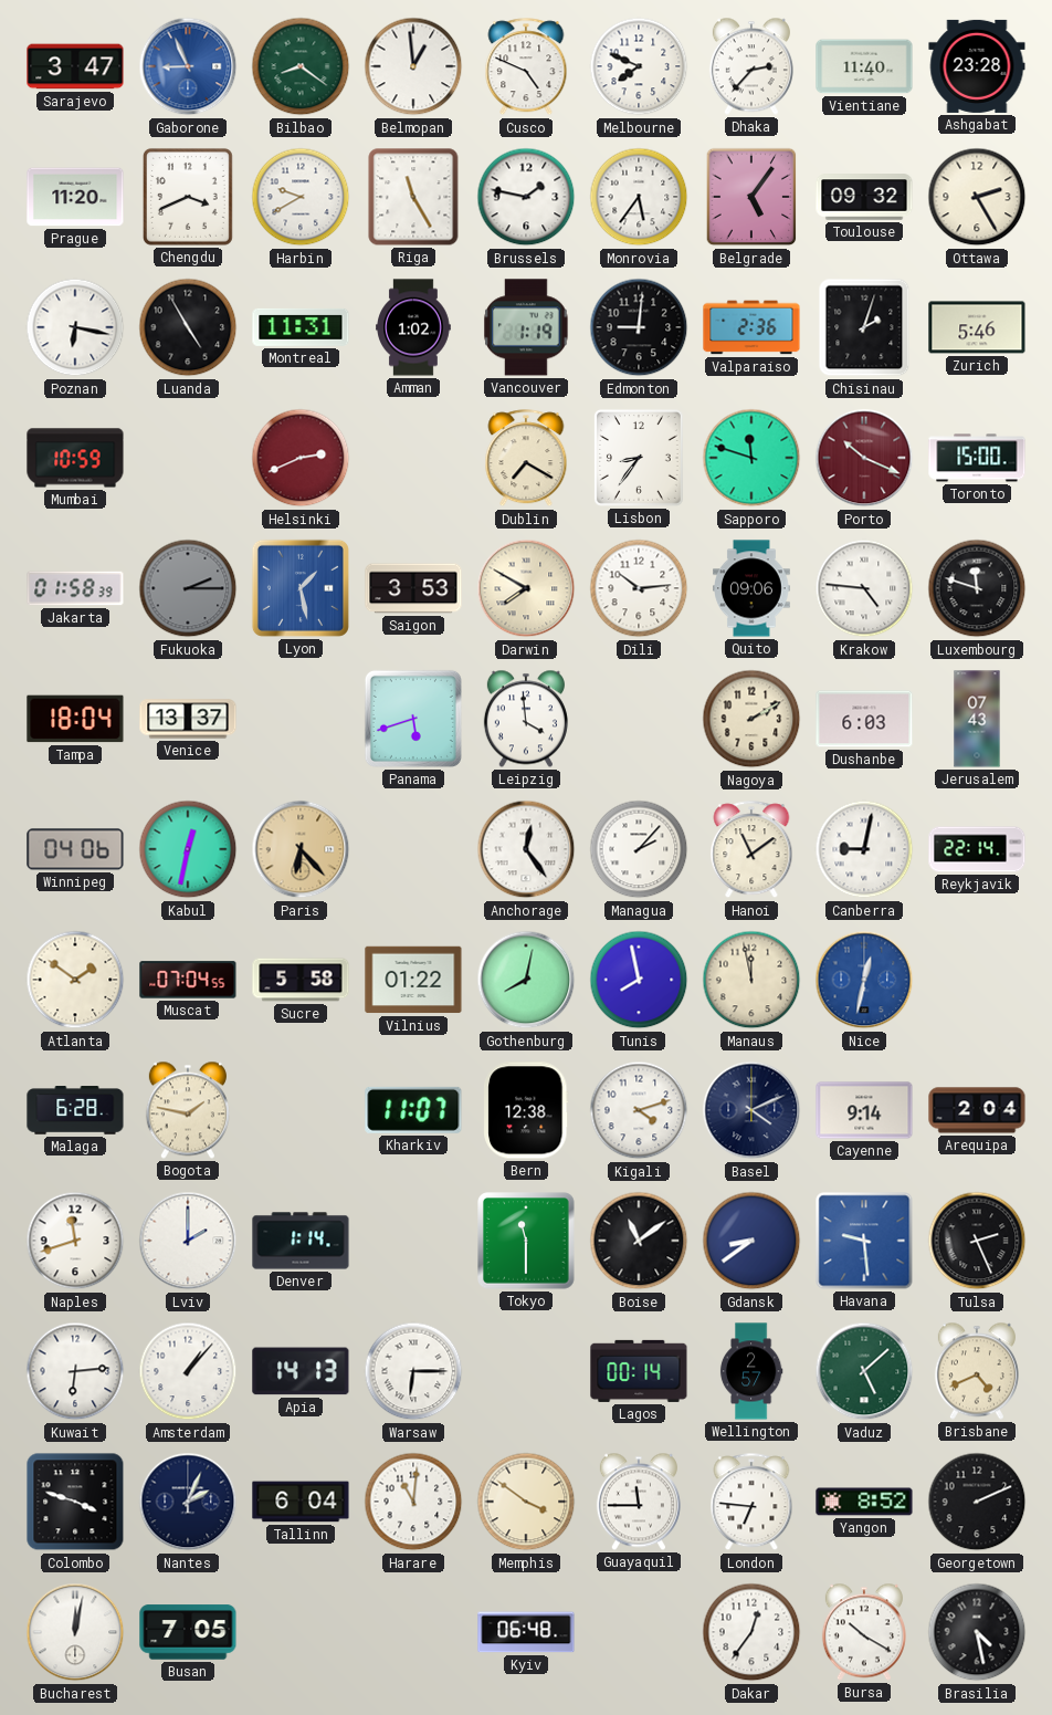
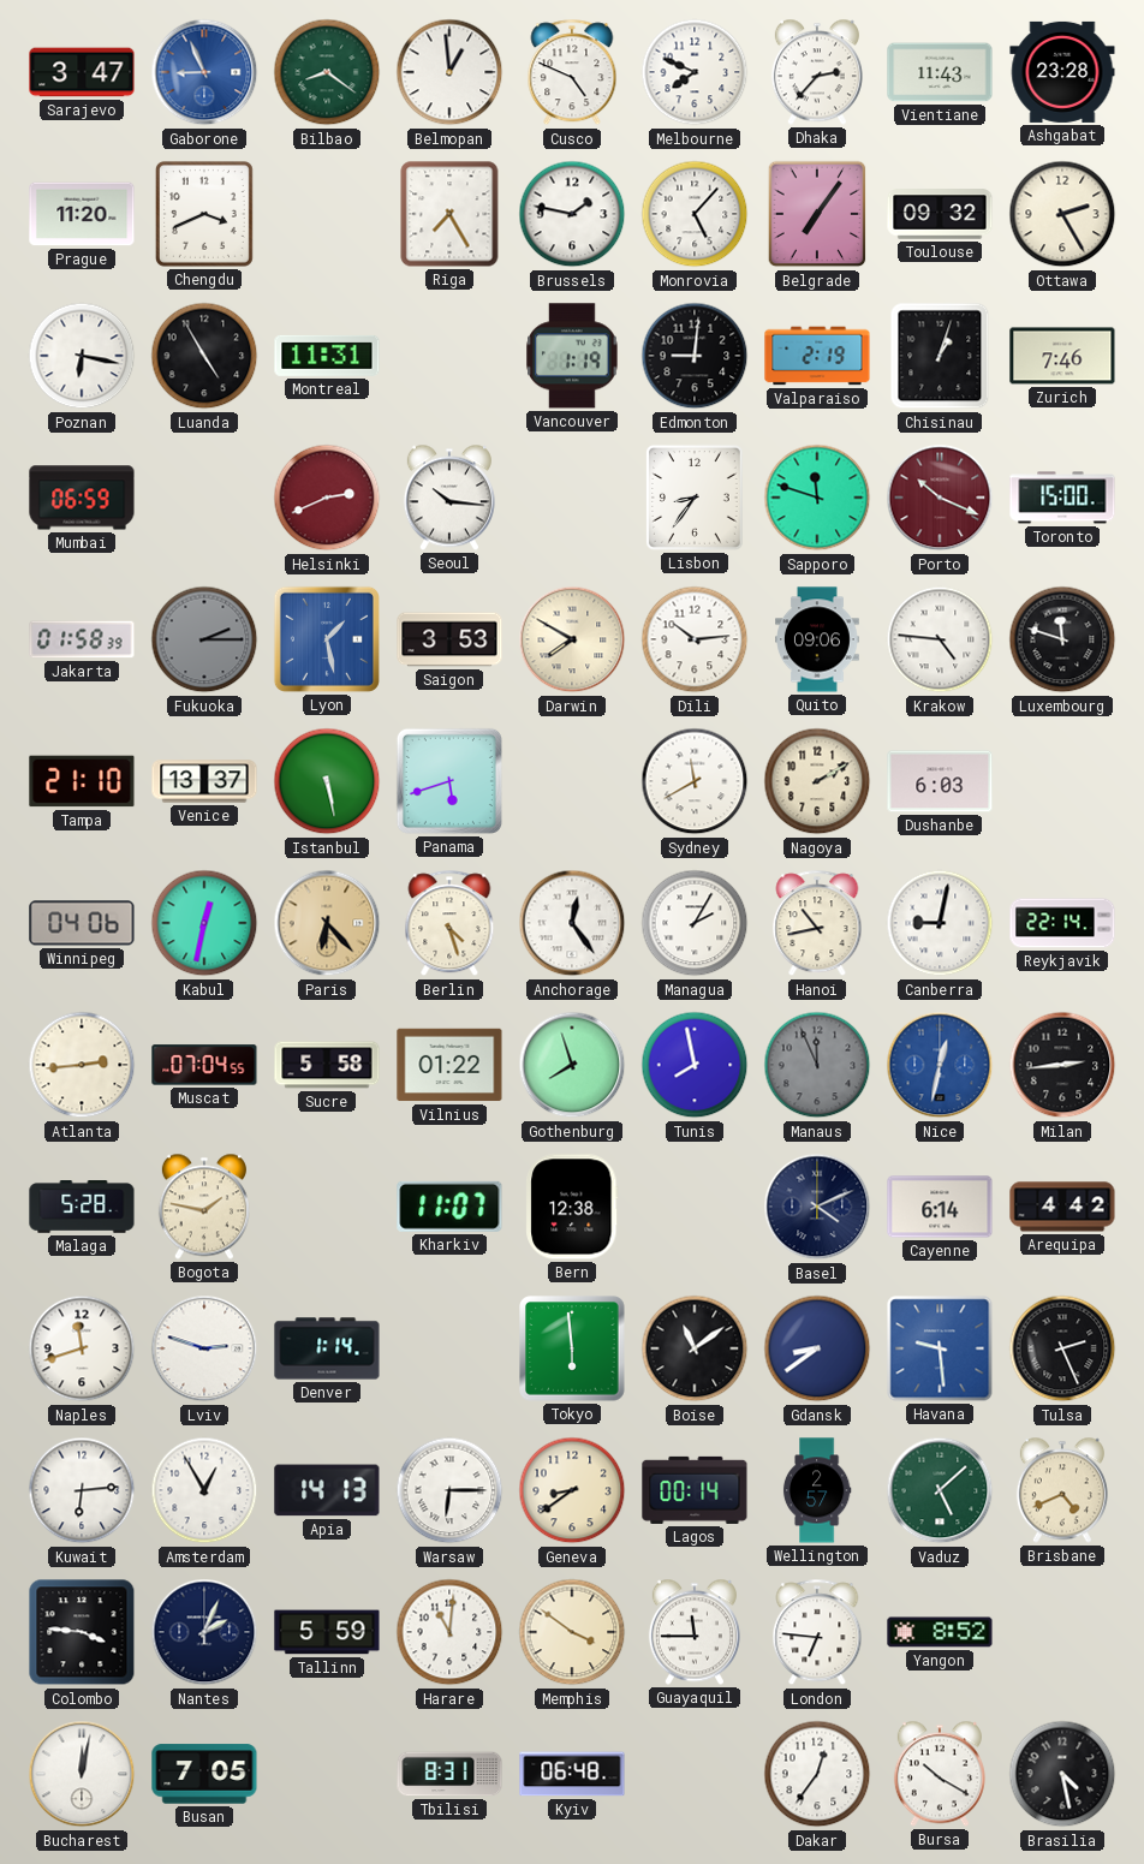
Vientiane: 11:40 -> 11:43 (940, 72)
Harbin: 9:40 -> none (301, 197)
Riga: 11:25 -> 7:25 (449, 214)
Monrovia: 5:36 -> 5:07 (695, 214)
Belgrade: 5:06 -> 7:06 (817, 214)
Amman: 1:02 -> none (414, 327)
Valparaiso: 2:36 -> 2:19 (817, 356)
Chisinau: 2:03 -> 1:03 (940, 356)
Zurich: 5:46 -> 7:46 (1062, 356)
Mumbai: 10:59 -> 06:59 (82, 498)
Seoul: none -> 10:16 (449, 498)
Dublin: 7:20 -> none (526, 459)
Tampa: 18:04 -> 21:10 (82, 781)
Istanbul: none -> 5:28 (327, 781)
Leipzig: 3:59 -> none (526, 719)
Sydney: none -> 11:40 (695, 781)
Jerusalem: 07:43 -> none (977, 719)
Berlin: none -> 4:27 (449, 924)
Managua: 2:07 -> 2:05 (695, 923)
Hanoi: 11:09 -> 10:43 (817, 924)
Atlanta: 1:51 -> 2:44 (82, 1065)
Gothenburg: 8:02 -> 7:57 (572, 1065)
Manaus: 11:58 -> 11:56 (817, 1065)
Manaus dial: cream -> grey (817, 1065)
Milan: none -> 2:44 (1062, 1065)
Malaga: 6:28 -> 5:28 (82, 1207)
Kigali: 4:12 -> none (639, 1110)
Cayenne: 9:14 -> 6:14 (940, 1207)
Arequipa: 2:04 -> 4:42 (1062, 1207)
Lviv: 2:00 -> 2:48 (204, 1348)
Tokyo: 11:30 -> 5:59 (572, 1348)
Amsterdam: 1:07 -> 12:55 (204, 1490)
Geneva: none -> 8:39 (572, 1490)
Colombo: 3:48 -> 3:46 (82, 1632)
Tallinn: 6:04 -> 5:59 (327, 1632)
Georgetown: 2:11 -> none (977, 1502)
Tbilisi: none -> 8:31 (449, 1774)
